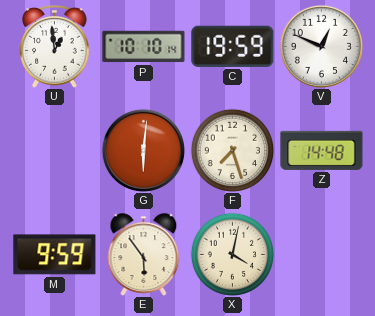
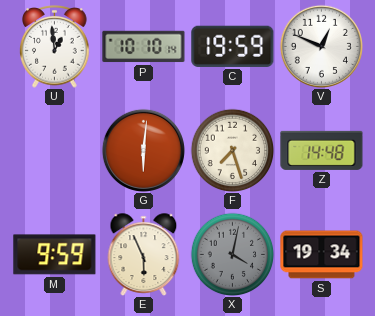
E: 5:54 -> 5:56 (144, 255)
X dial: cream -> grey (232, 254)
S: none -> 19:34 (322, 255)
